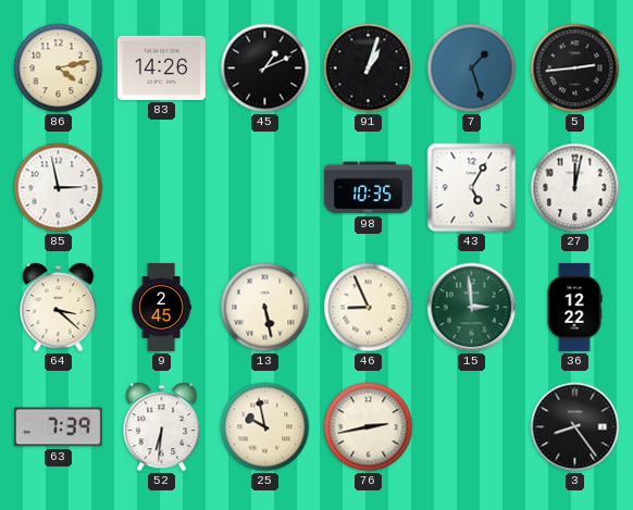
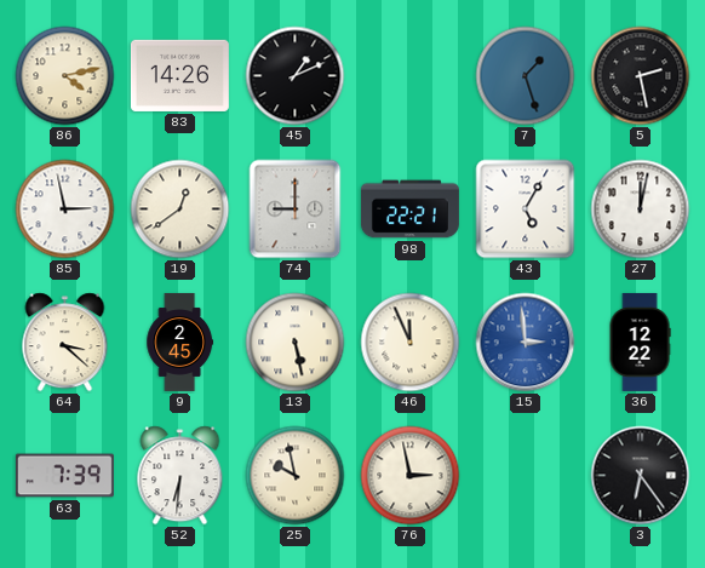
91: 1:03 -> none (369, 69)
5: 2:44 -> 2:28 (641, 76)
19: none -> 12:39 (180, 210)
74: none -> 9:00 (296, 210)
98: 10:35 -> 22:21 (409, 210)
46: 8:56 -> 11:56 (411, 343)
15 dial: green -> blue (526, 343)
76: 2:43 -> 2:58 (411, 476)
3: 8:24 -> 6:24 (641, 476)
